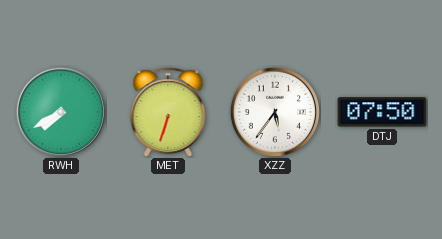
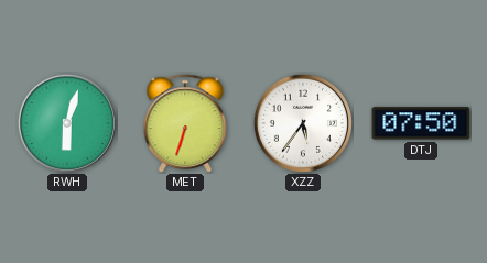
RWH: 7:40 -> 6:03 (67, 123)
